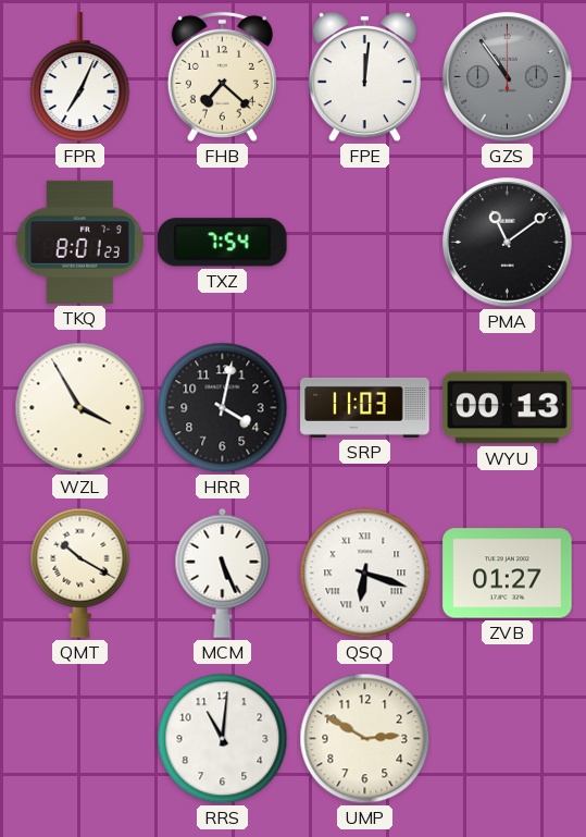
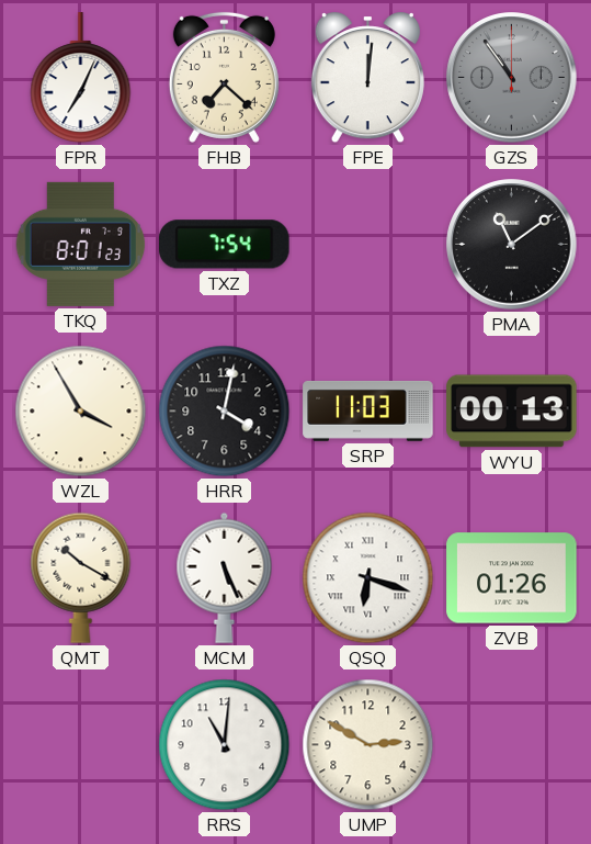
ZVB: 01:27 -> 01:26 (512, 578)
